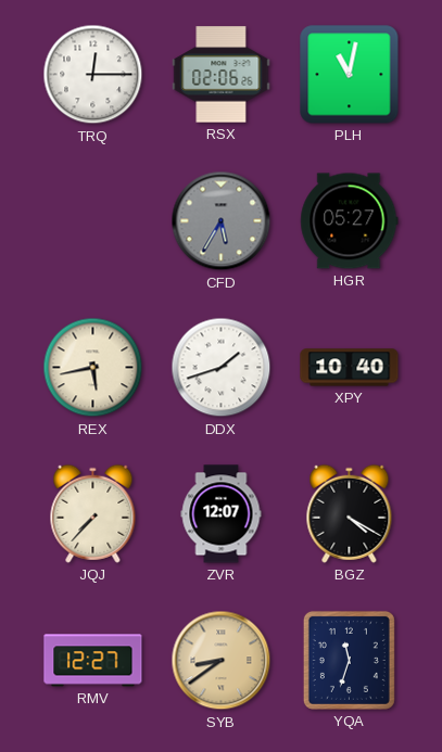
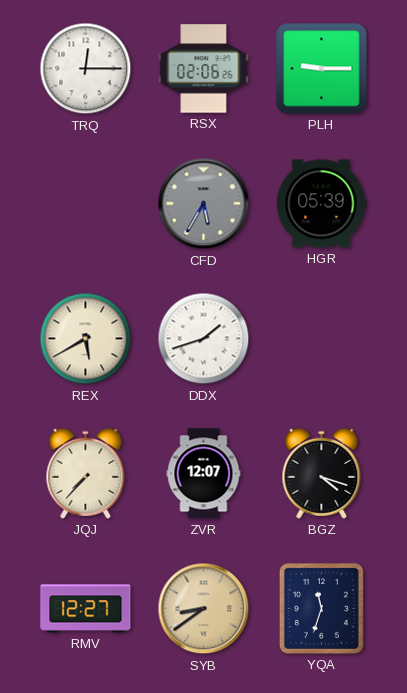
PLH: 11:02 -> 9:15 (322, 69)
HGR: 05:27 -> 05:39 (322, 204)
REX: 5:43 -> 5:40 (86, 339)
XPY: 10:40 -> none (350, 368)
BGZ: 4:20 -> 4:18 (322, 473)
